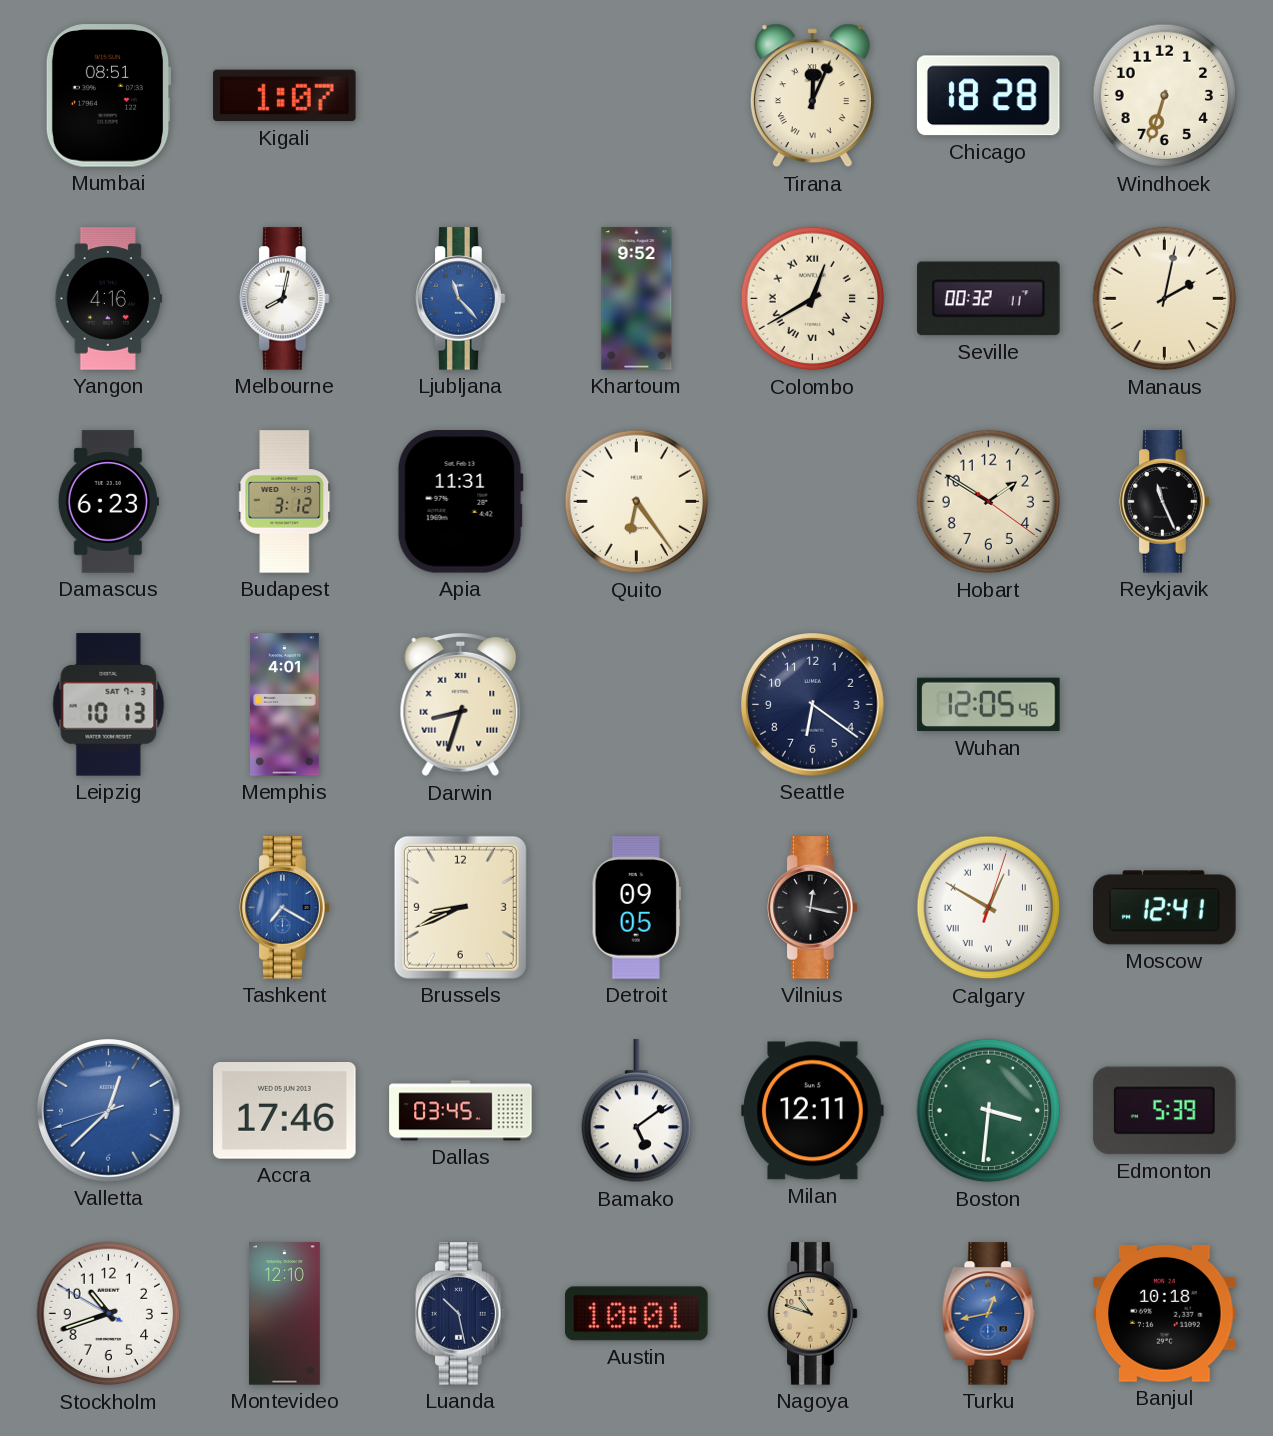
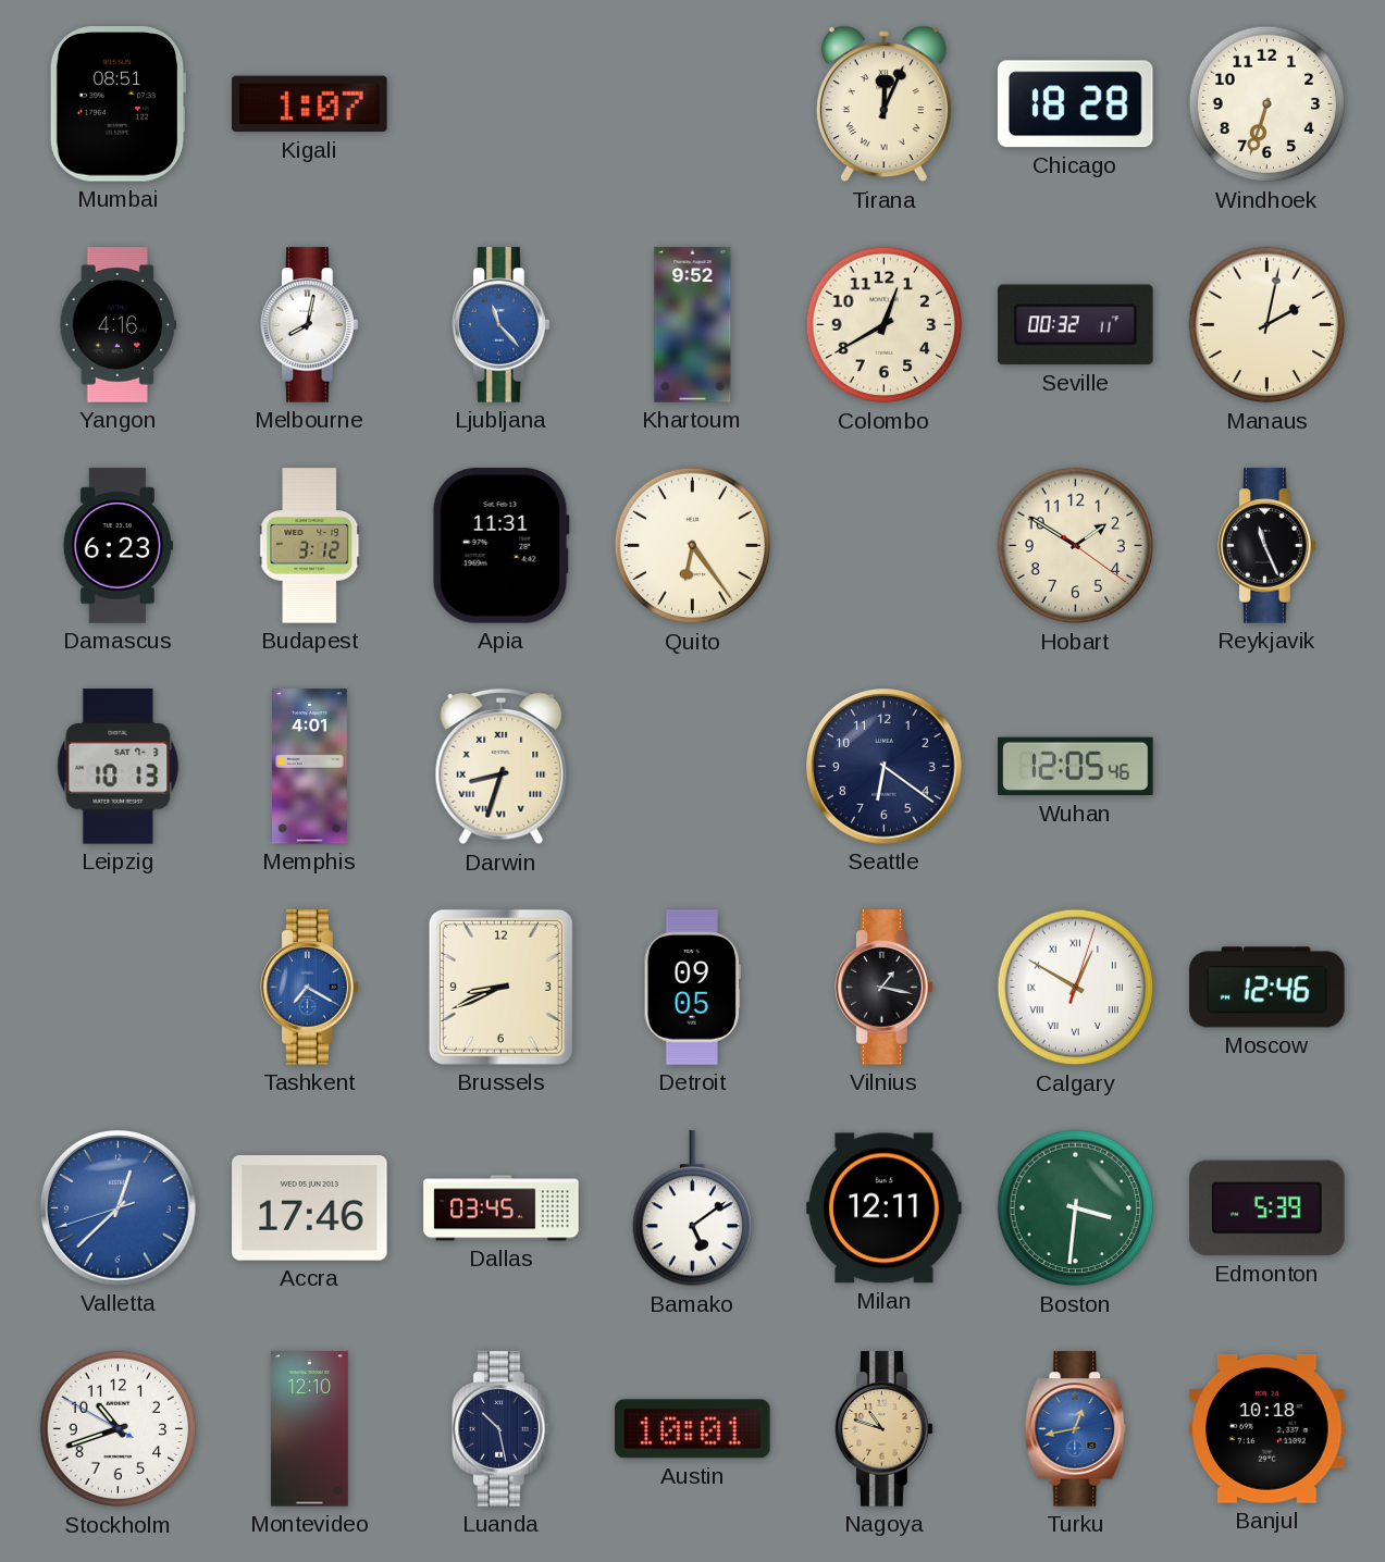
Colombo numerals: Roman -> Arabic (885, 325)
Vilnius: 12:17 -> 1:17 (885, 988)
Moscow: 12:41 -> 12:46 (1267, 988)
